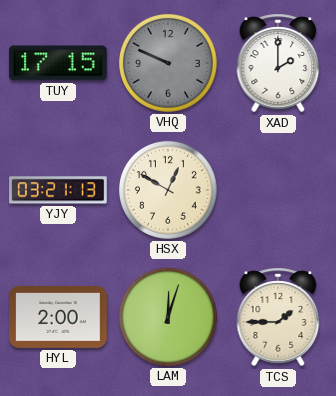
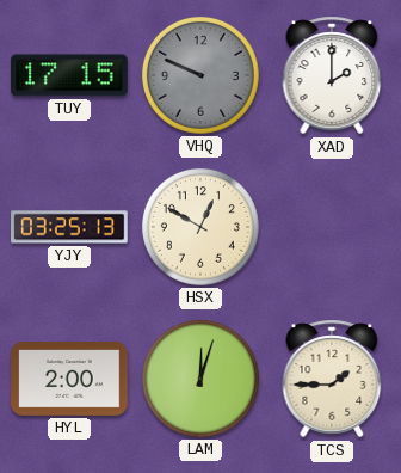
YJY: 03:21 -> 03:25 (69, 227)
